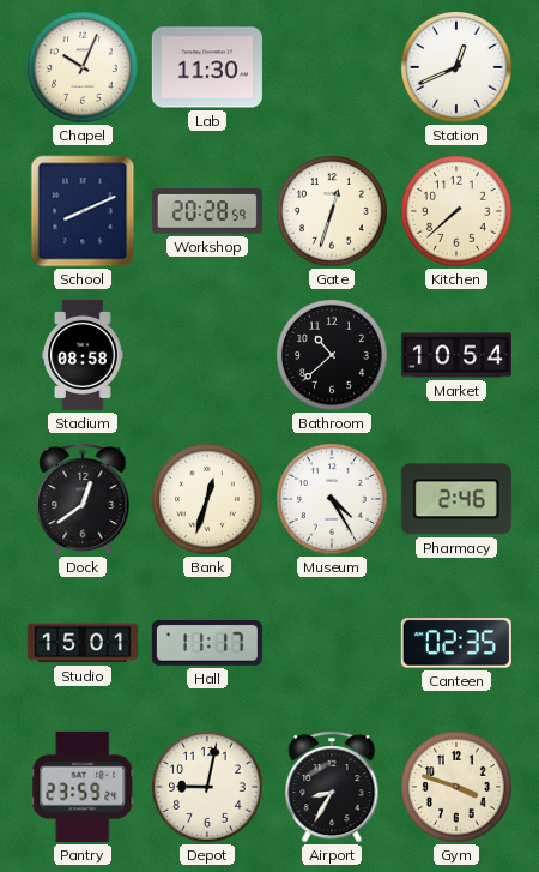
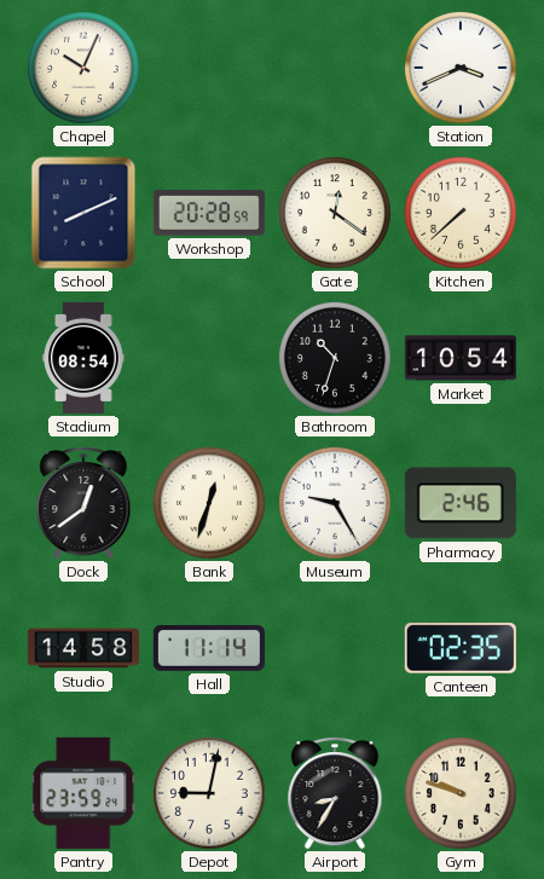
Lab: 11:30 -> none (207, 67)
Station: 12:41 -> 3:41 (462, 69)
Gate: 12:33 -> 12:21 (336, 214)
Stadium: 08:58 -> 08:54 (83, 358)
Bathroom: 10:38 -> 10:33 (336, 359)
Museum: 4:25 -> 9:25 (336, 504)
Studio: 15:01 -> 14:58 (83, 648)
Hall: 11:17 -> 11:14 (209, 649)
Gym: 3:48 -> 9:48 (462, 794)
